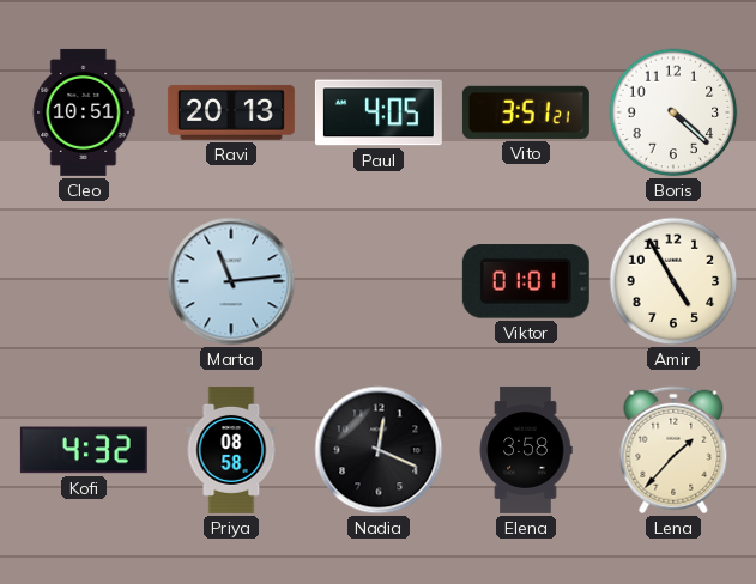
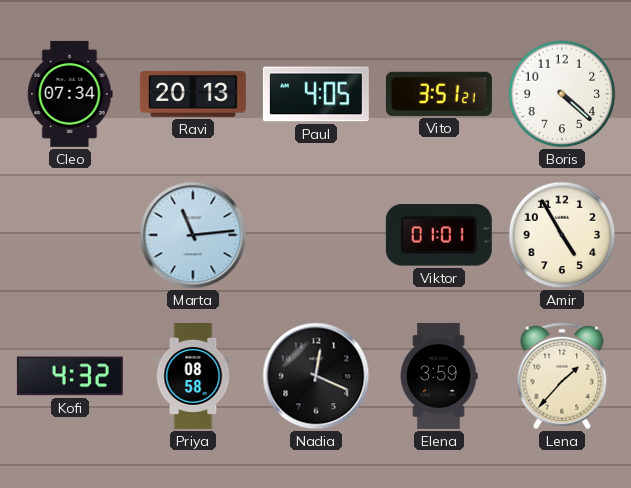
Cleo: 10:51 -> 07:34 (70, 94)
Elena: 3:58 -> 3:59 (439, 376)
